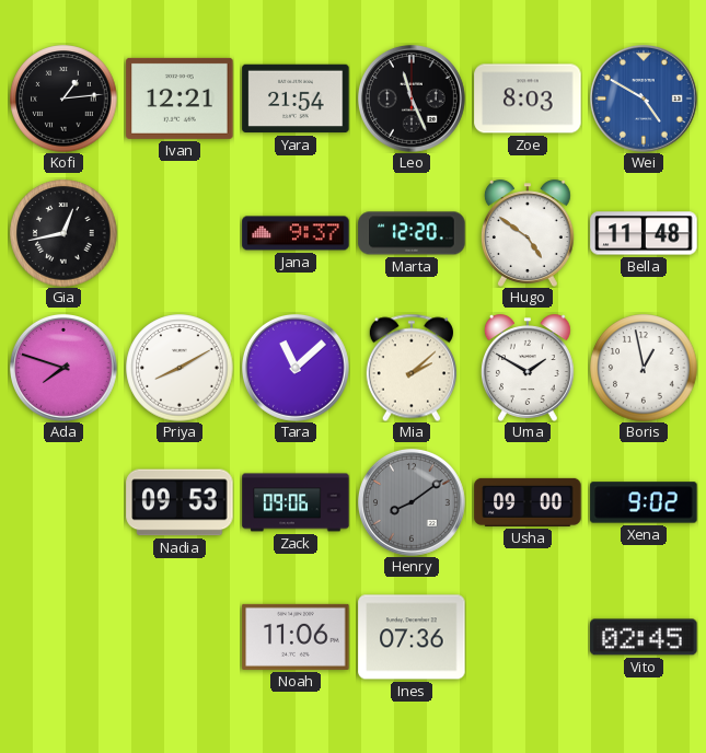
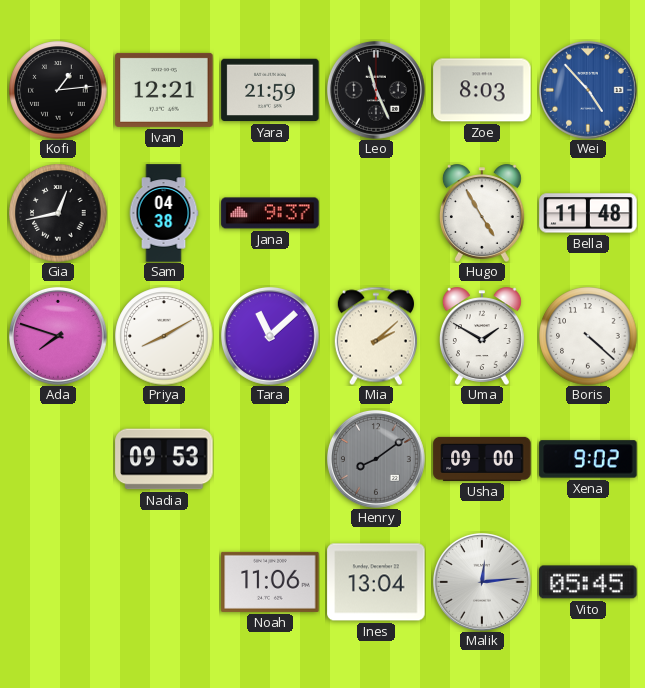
Yara: 21:54 -> 21:59 (270, 90)
Wei: 4:50 -> 4:53 (588, 90)
Sam: none -> 04:38 (164, 213)
Marta: 12:20 -> none (412, 233)
Hugo: 4:51 -> 4:55 (482, 213)
Boris: 12:58 -> 4:22 (588, 336)
Zack: 09:06 -> none (296, 502)
Ines: 07:36 -> 13:04 (376, 582)
Malik: none -> 12:14 (482, 582)
Vito: 02:45 -> 05:45 (588, 582)
